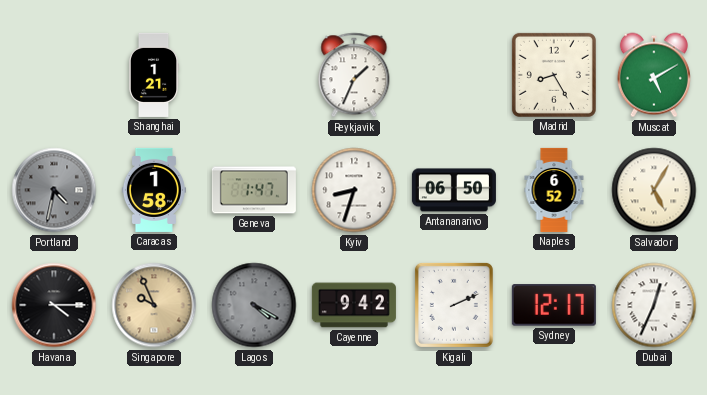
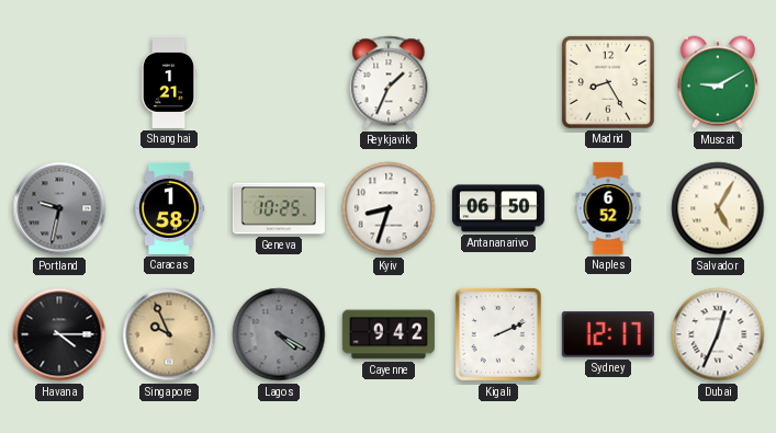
Muscat: 5:10 -> 9:10 (718, 82)
Portland: 4:32 -> 9:32 (59, 208)
Geneva: 1:47 -> 10:25 (279, 208)
